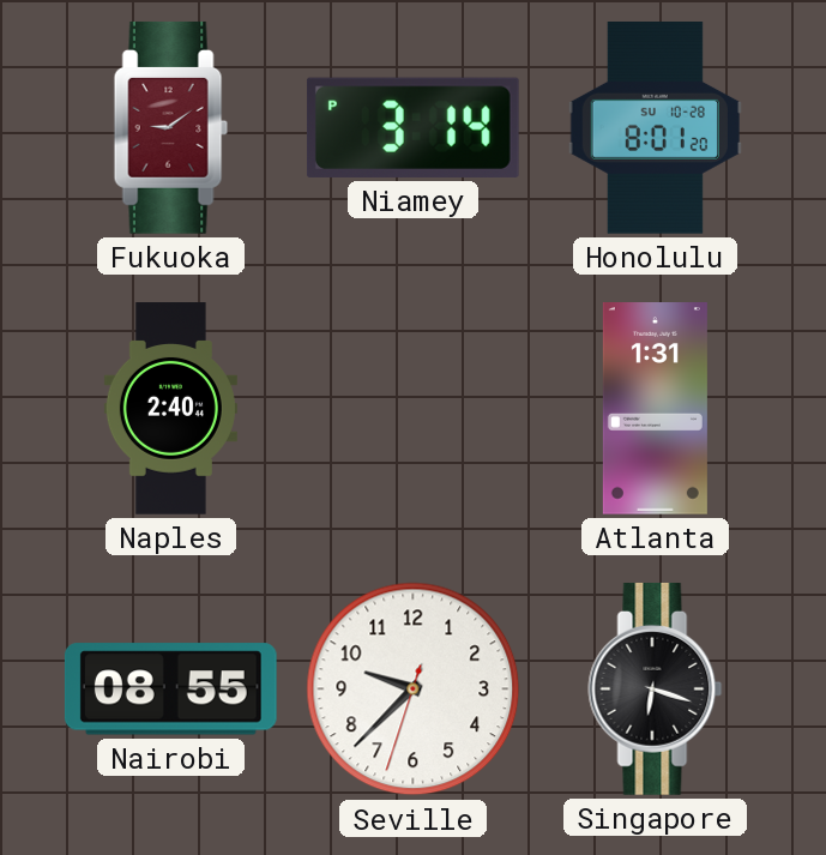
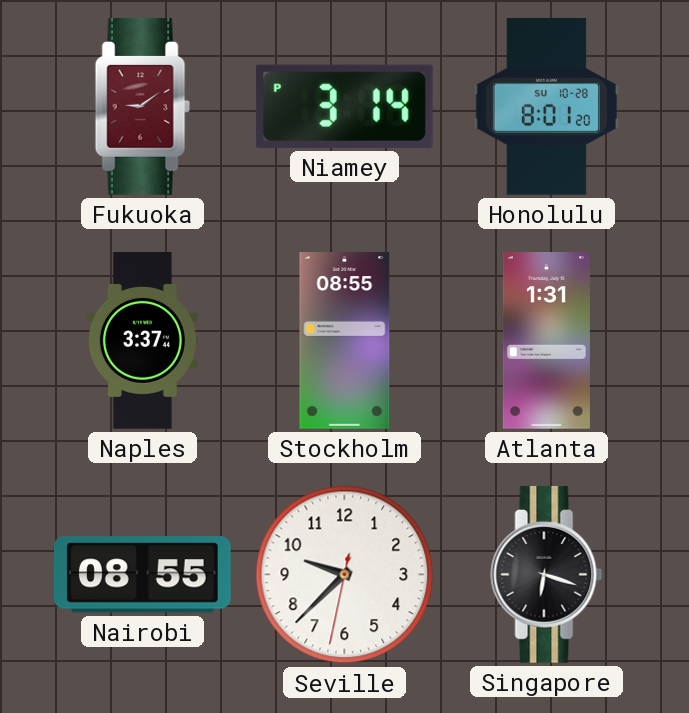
Naples: 2:40 -> 3:37 (142, 341)
Stockholm: none -> 08:55 (345, 341)
Seville: 9:37:33 -> 9:37:32 (345, 575)
